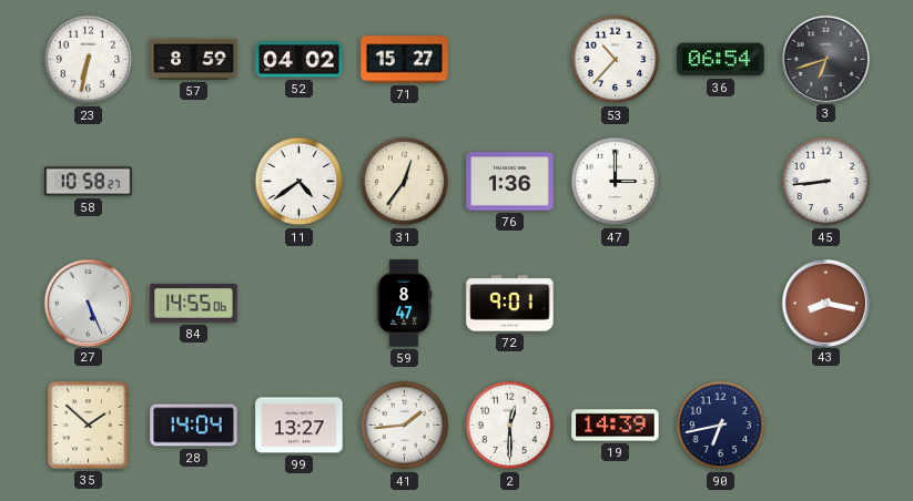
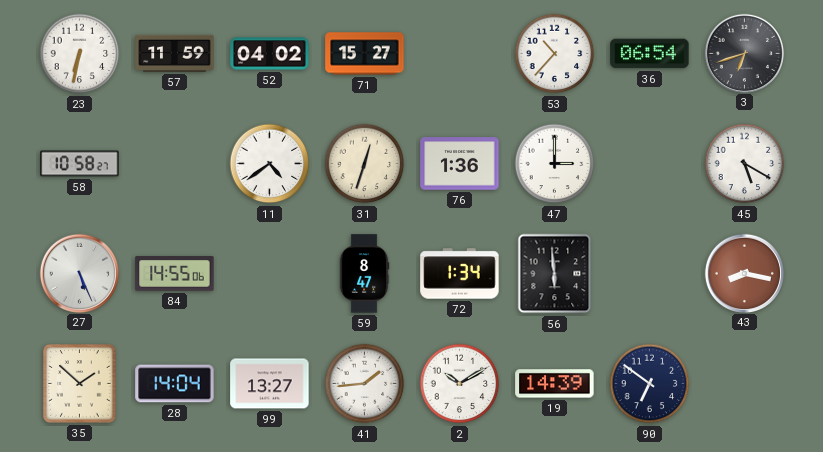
57: 8:59 -> 11:59 (175, 53)
31: 12:36 -> 12:33 (365, 164)
45: 8:44 -> 5:20 (745, 164)
72: 9:01 -> 1:34 (460, 274)
56: none -> 5:59 (555, 274)
2: 12:30 -> 10:10 (460, 384)
90: 6:43 -> 6:51 (650, 384)
